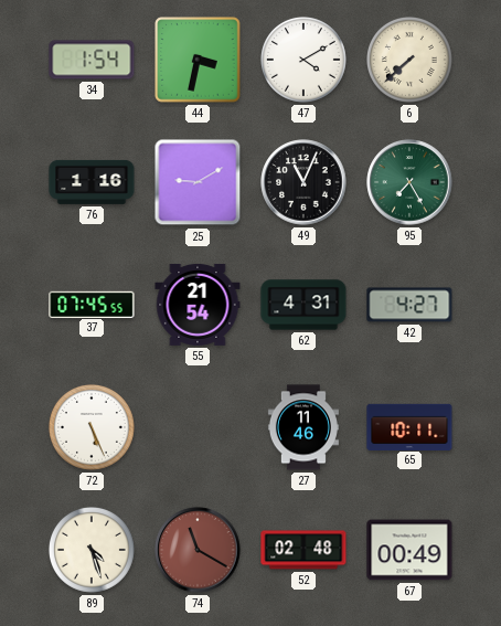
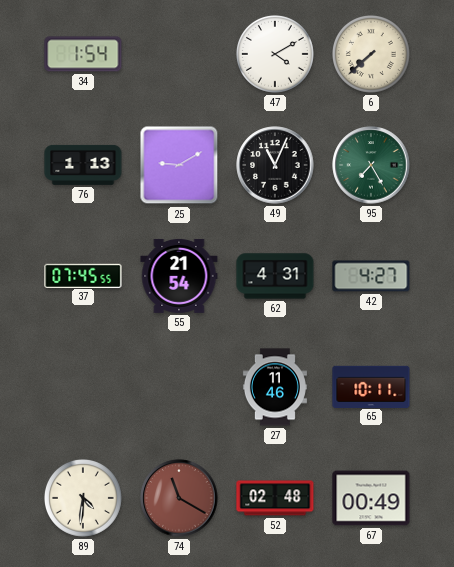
44: 3:32 -> none (198, 60)
76: 1:16 -> 1:13 (83, 165)
72: 5:26 -> none (92, 427)
89: 4:27 -> 4:31 (83, 498)
